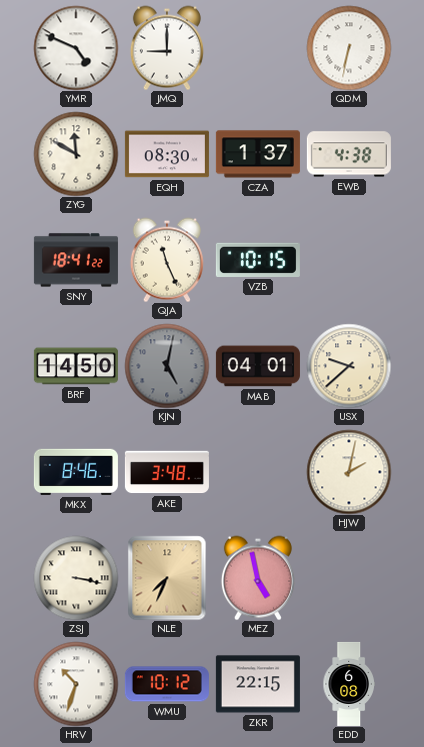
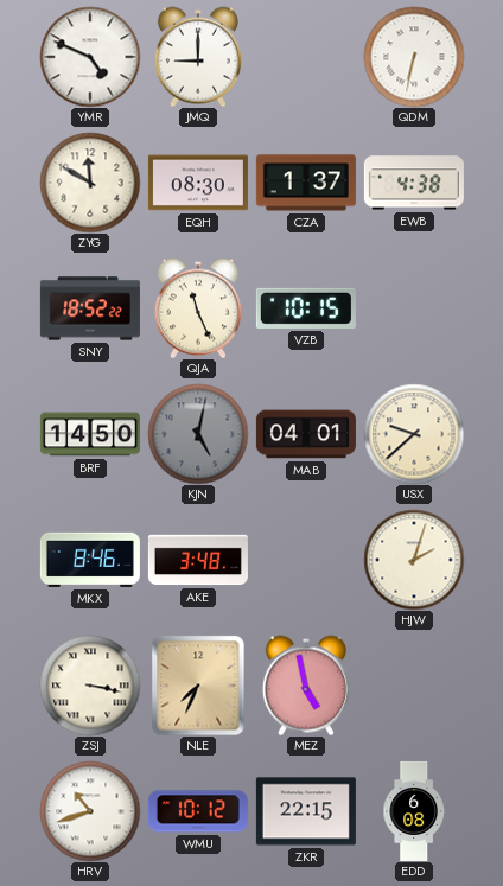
SNY: 18:41 -> 18:52 (90, 308)
HJW: 2:02 -> 2:03 (414, 560)
HRV: 10:33 -> 10:42 (90, 811)
